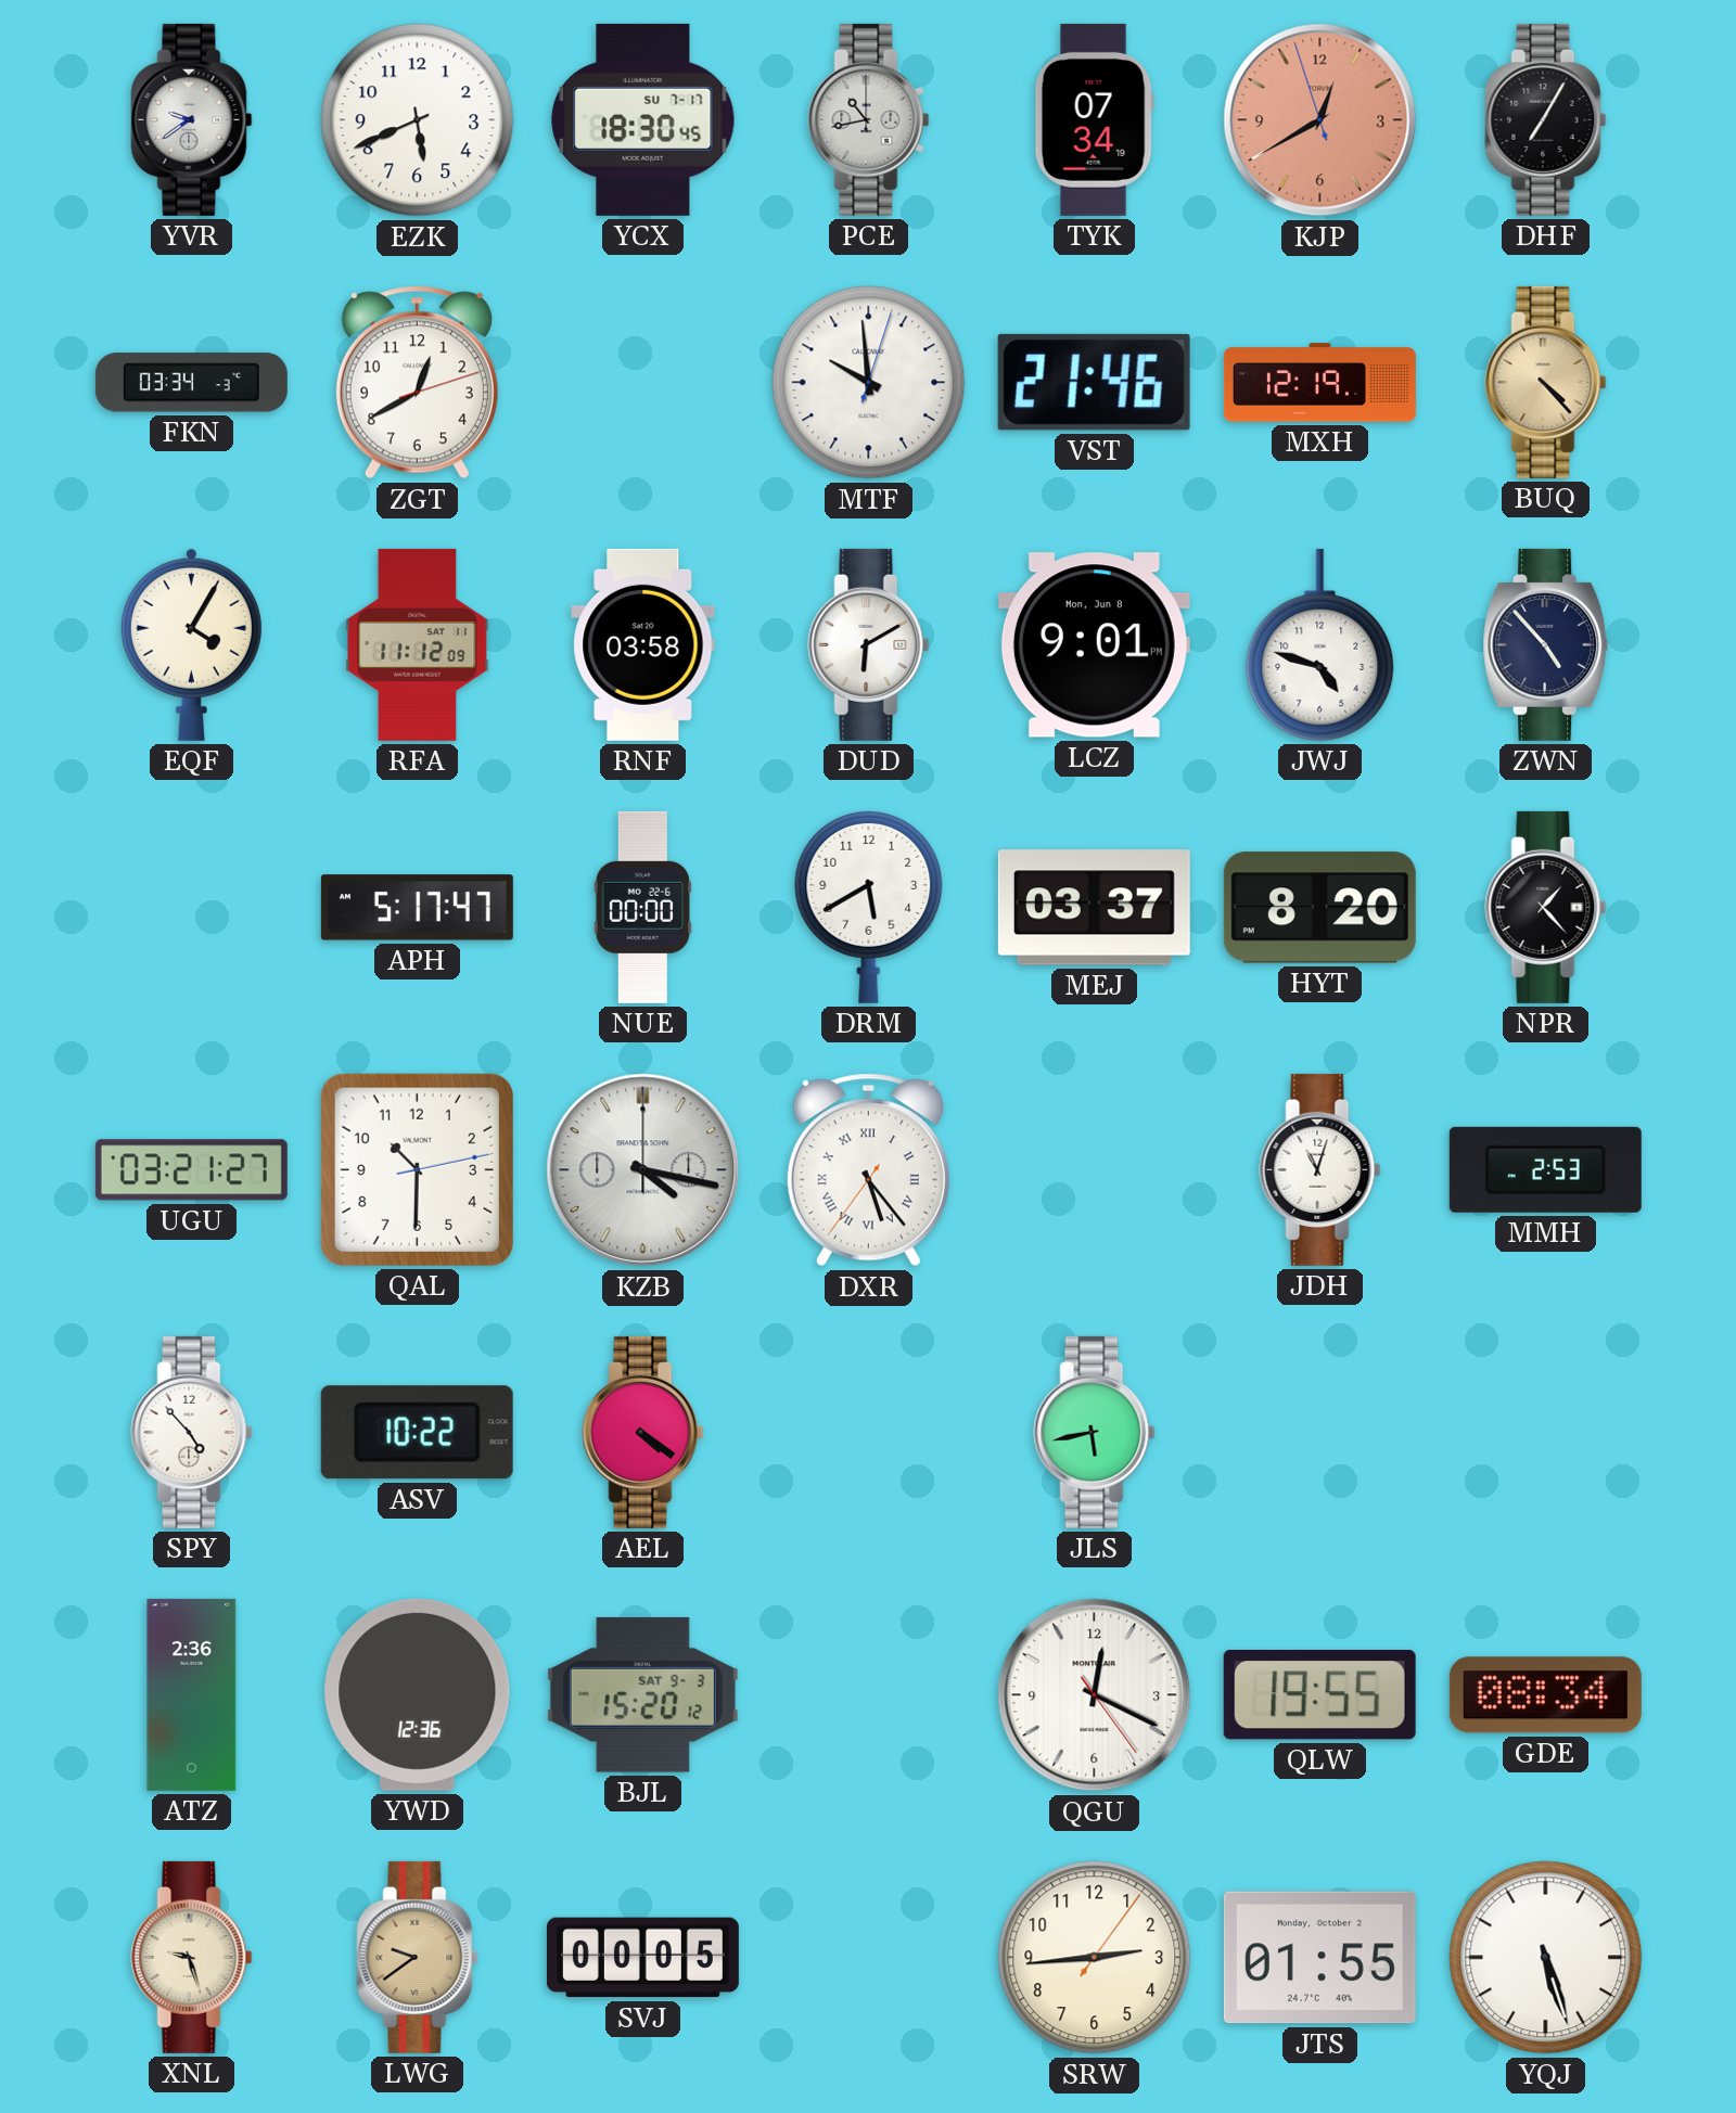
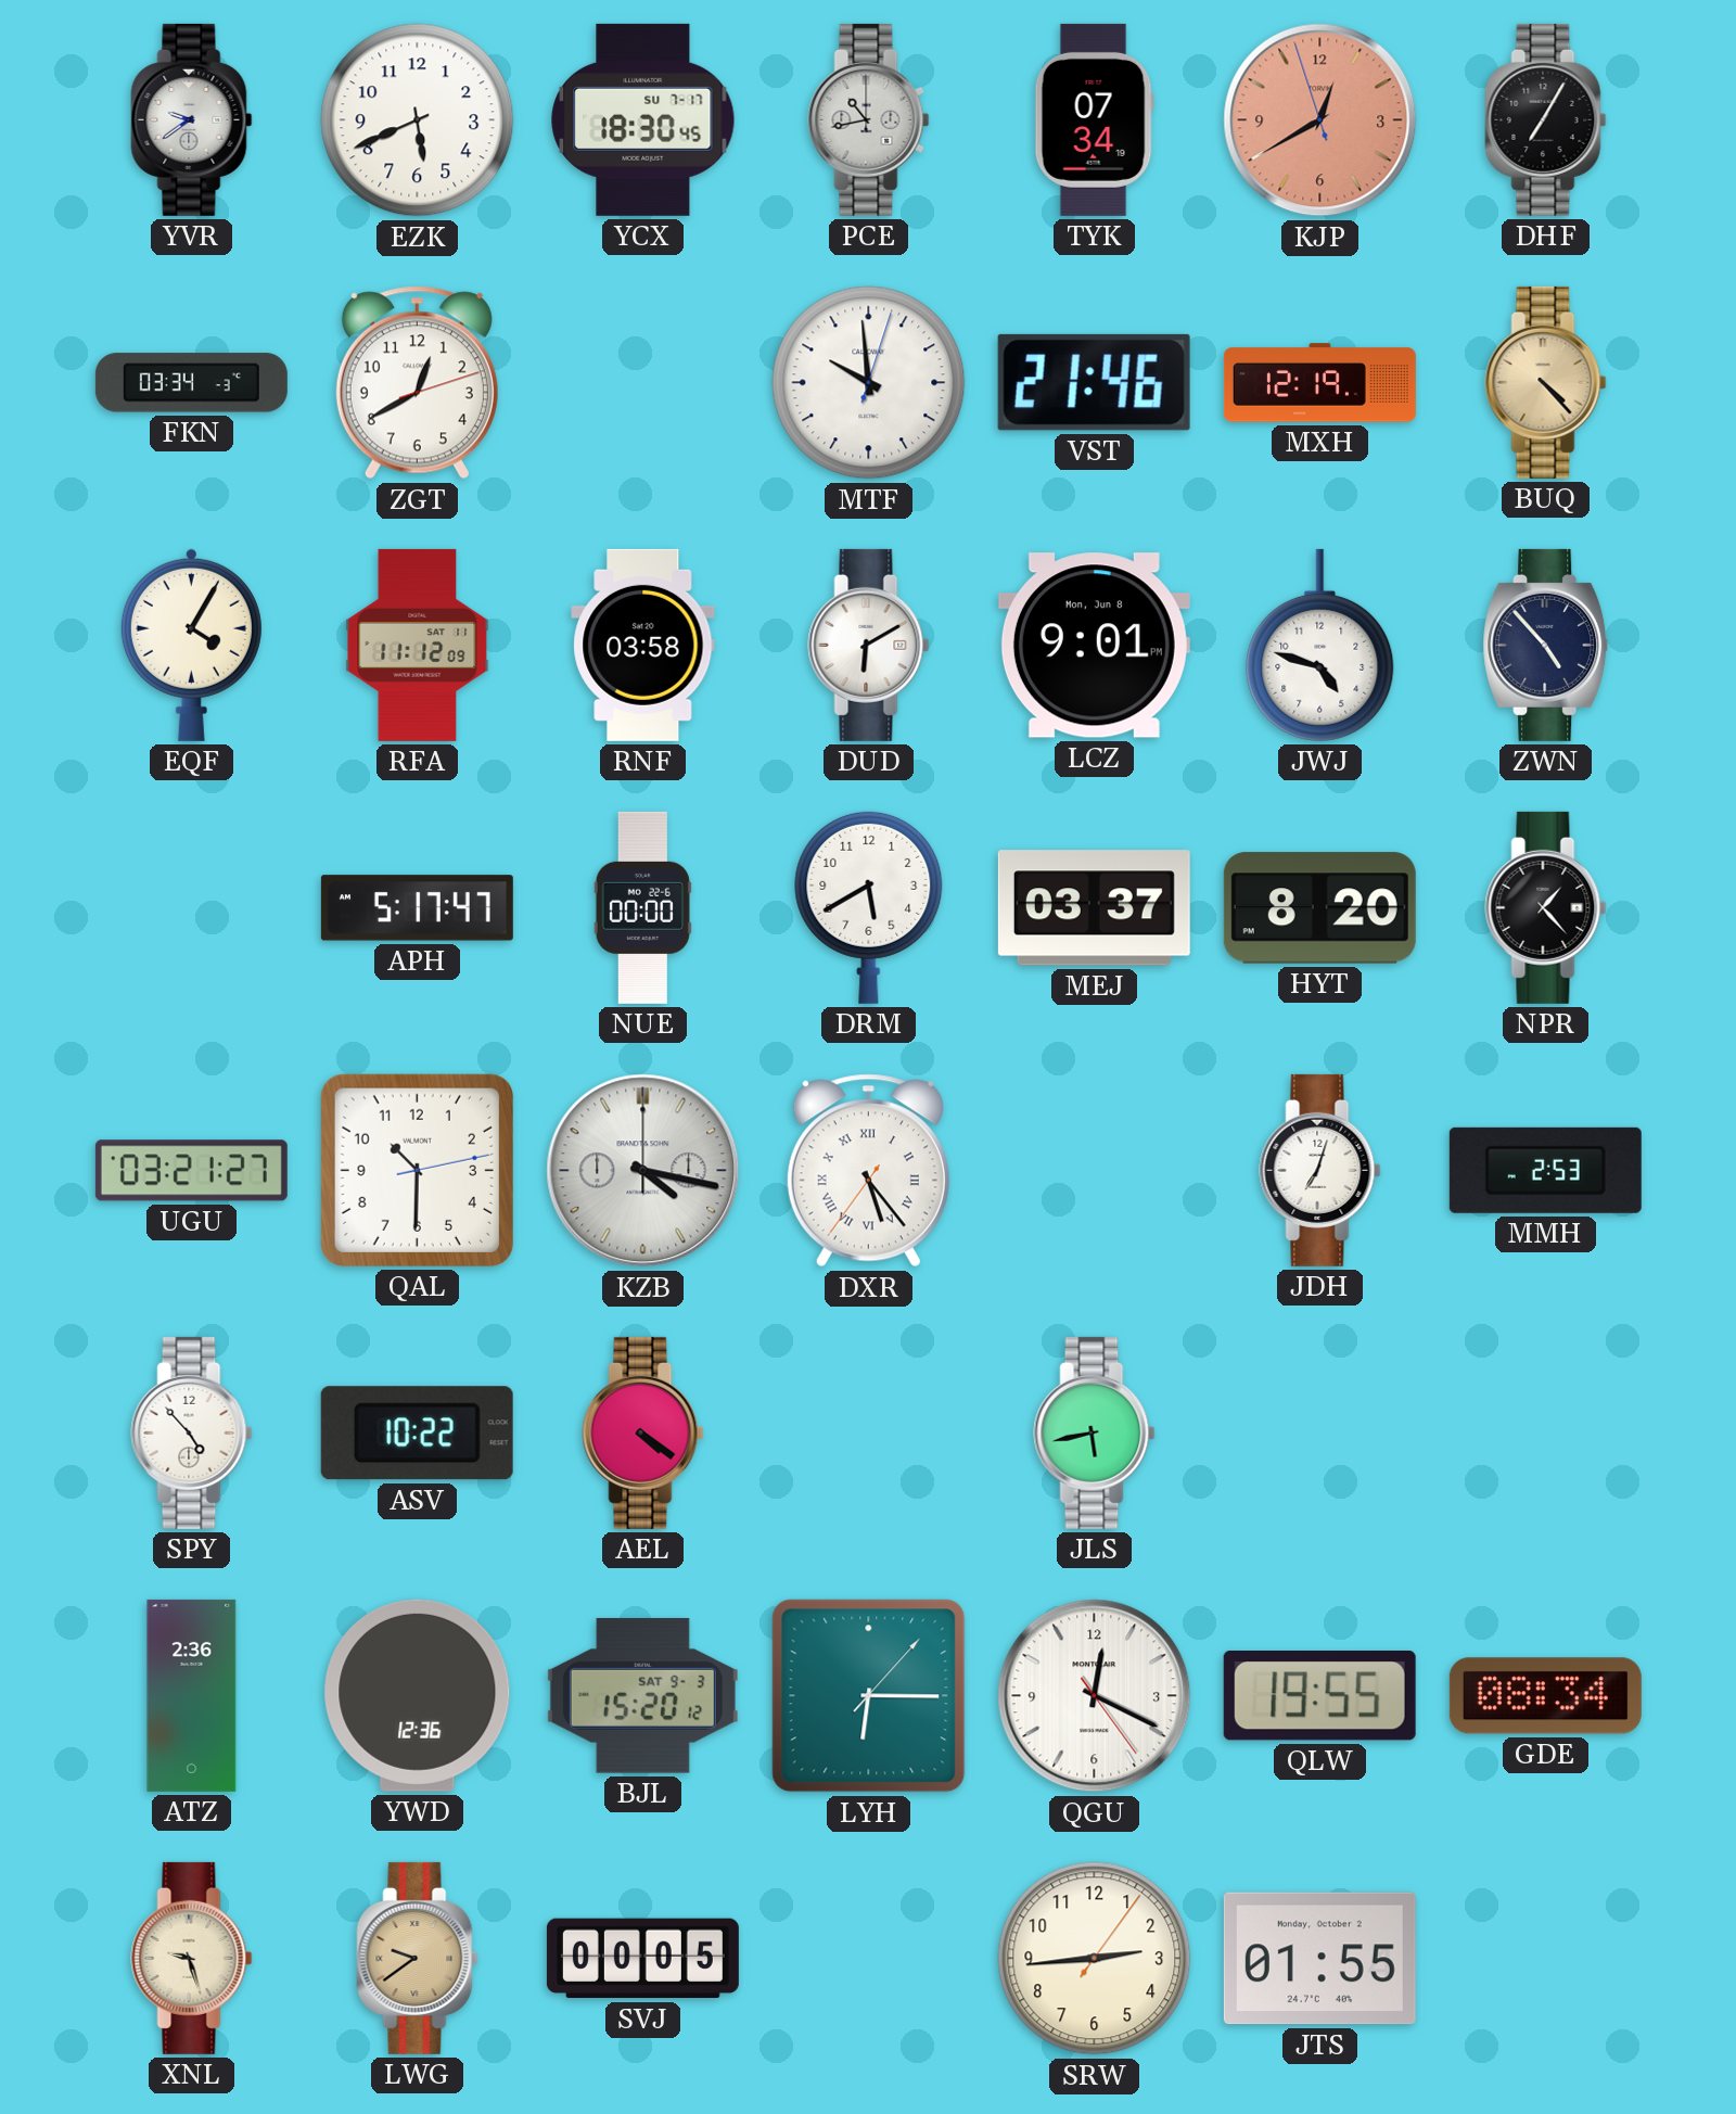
JDH: 11:03 -> 7:03 (1320, 1170)
LYH: none -> 6:15 (869, 1696)
YQJ: 5:27 -> none (1546, 1958)
